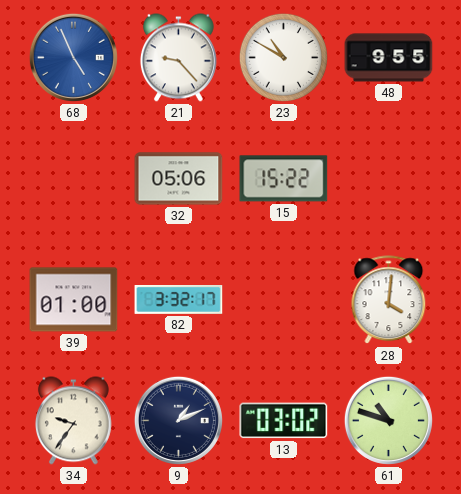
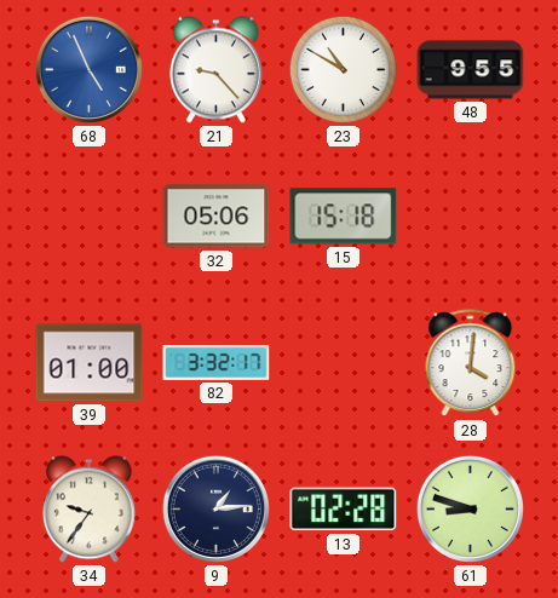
15: 15:22 -> 15:18 (344, 217)
9: 1:11 -> 1:14 (215, 508)
13: 03:02 -> 02:28 (344, 510)
61: 10:48 -> 8:48 (470, 508)
